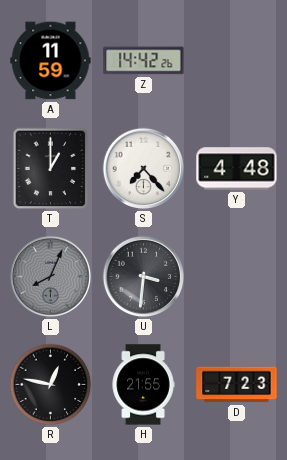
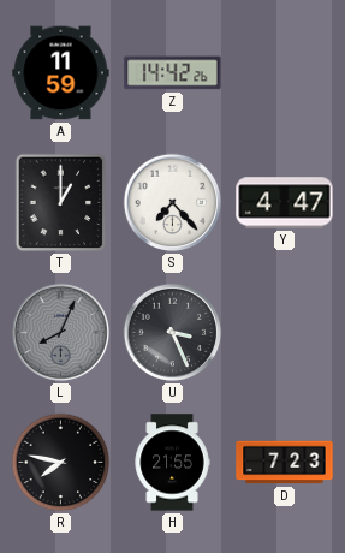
Y: 4:48 -> 4:47 (285, 203)
U: 3:31 -> 3:26 (173, 333)
R: 12:47 -> 7:47 (61, 463)
